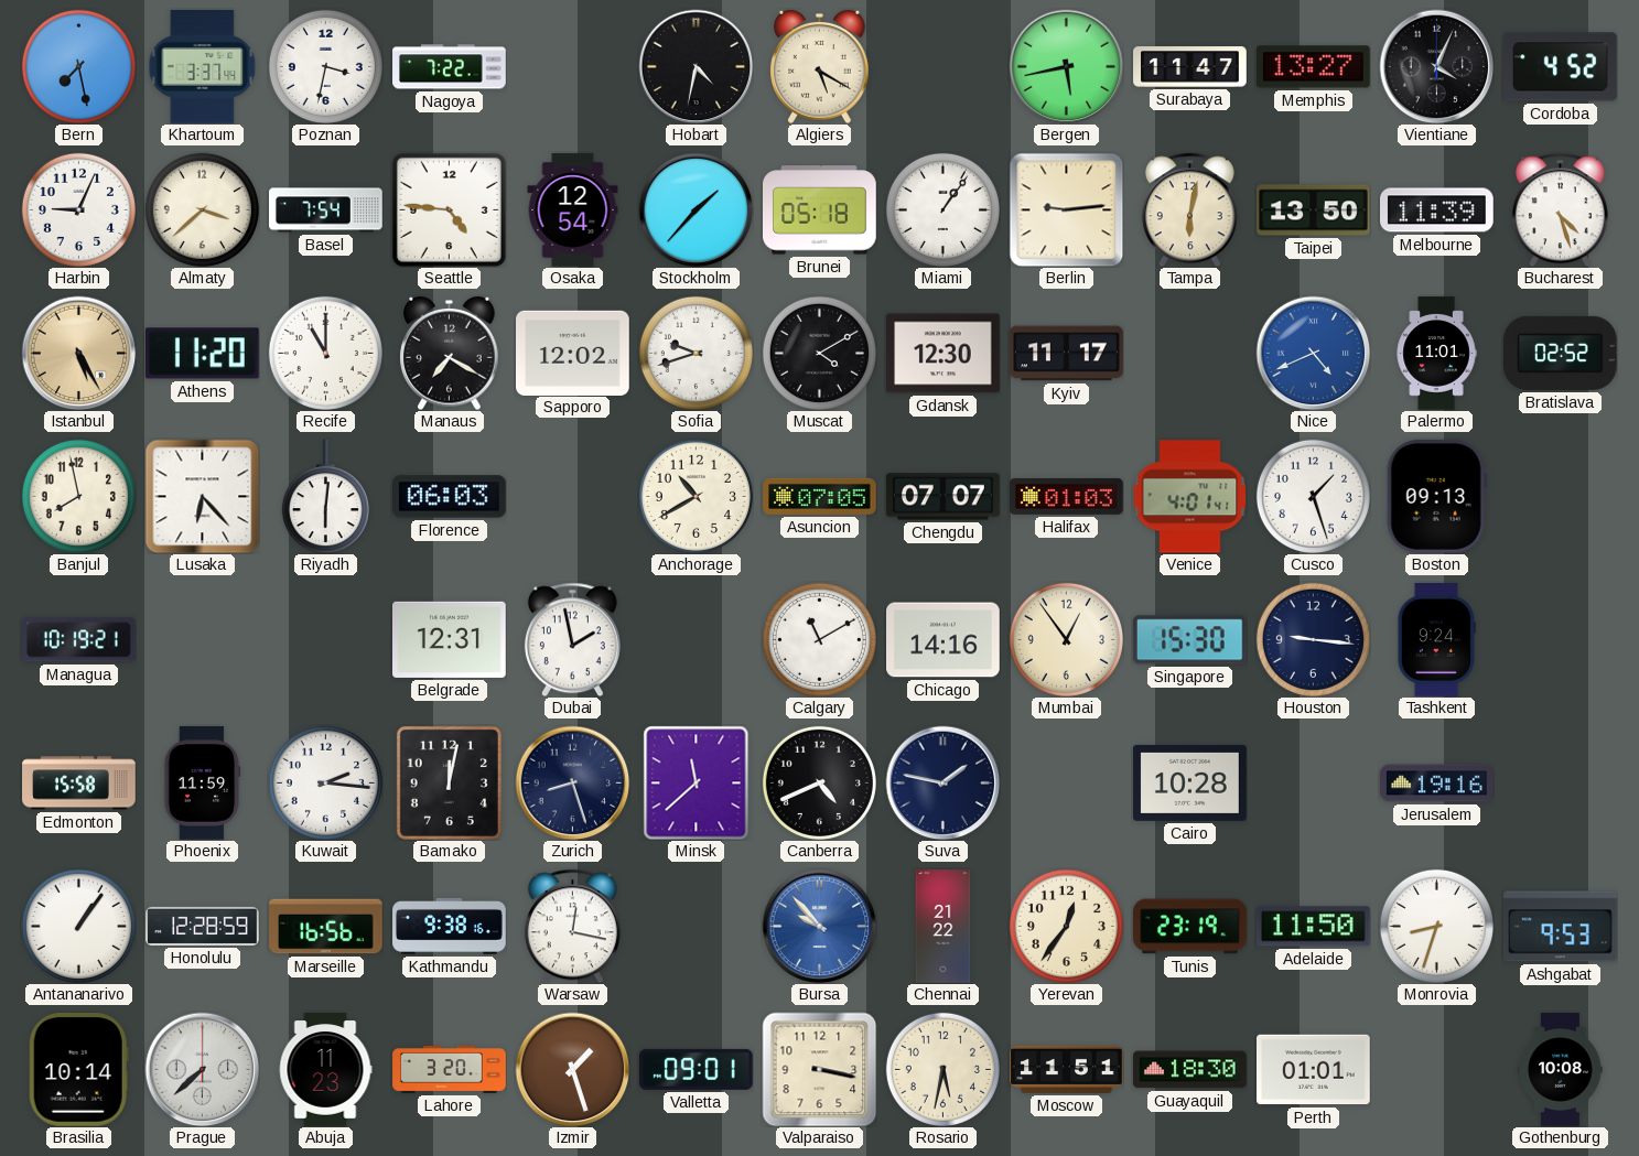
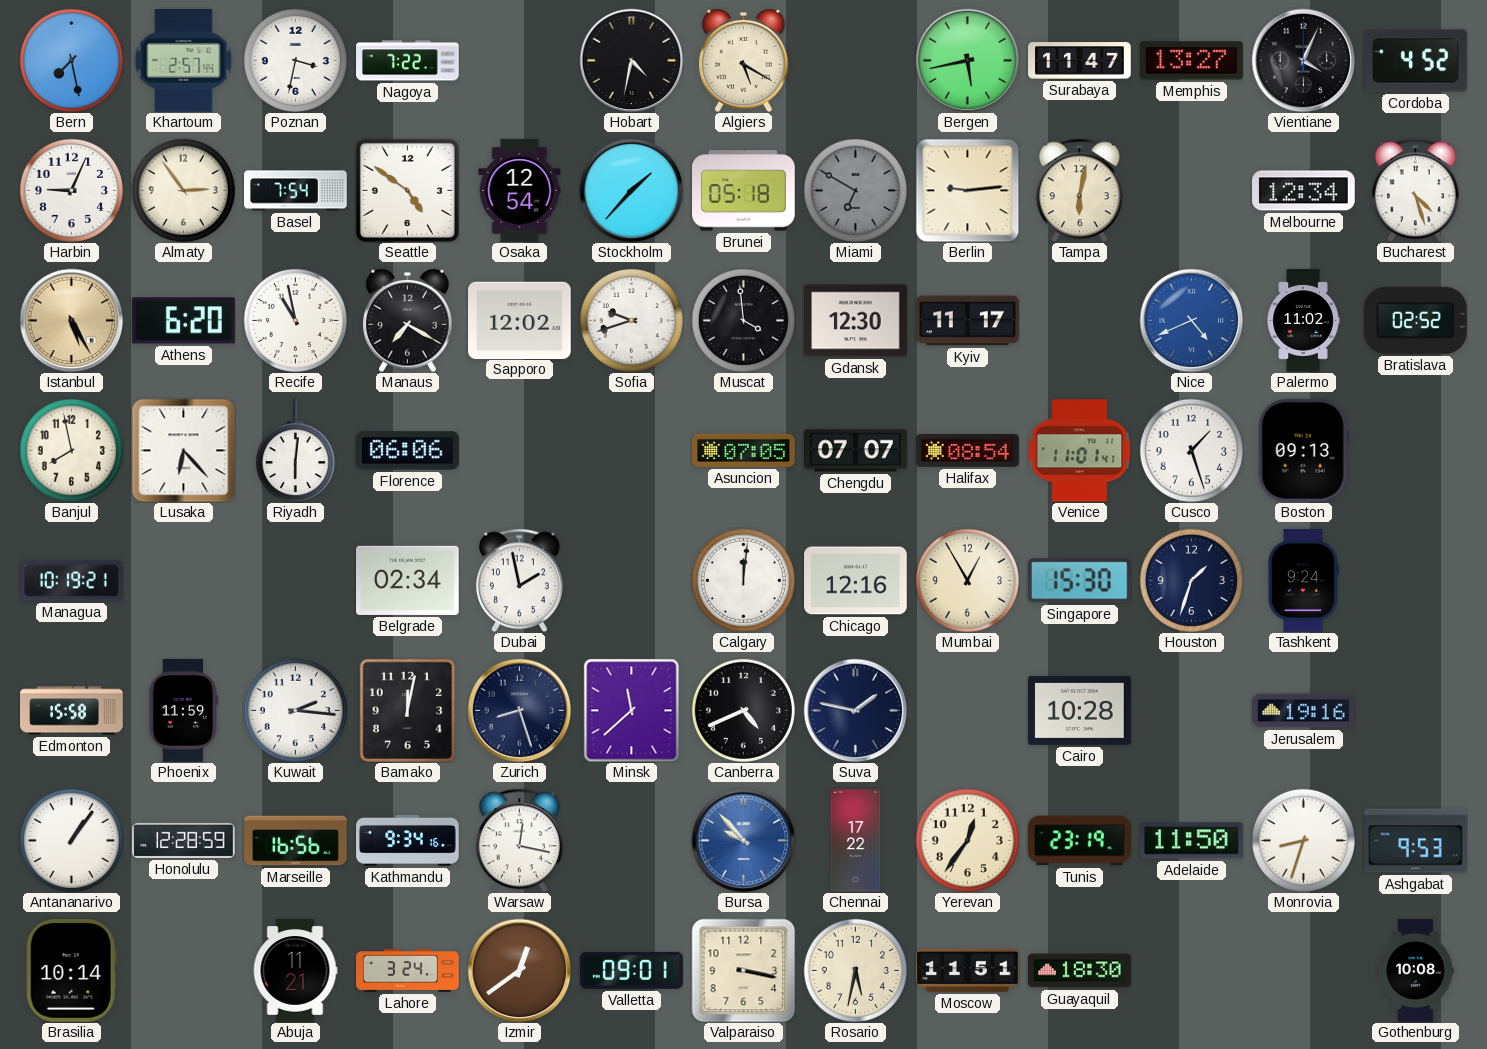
Khartoum: 3:37 -> 2:57 (184, 61)
Almaty: 3:38 -> 2:54 (183, 190)
Seattle: 4:46 -> 4:51 (407, 190)
Miami: 1:06 -> 6:50 (855, 190)
Miami dial: white -> grey (855, 190)
Taipei: 13:50 -> none (1314, 210)
Melbourne: 11:39 -> 12:34 (1304, 191)
Athens: 11:20 -> 6:20 (184, 321)
Recife: 11:00 -> 10:58 (295, 320)
Muscat: 4:10 -> 3:59 (743, 320)
Palermo: 11:01 -> 11:02 (1303, 321)
Florence: 06:03 -> 06:06 (408, 451)
Anchorage: 10:40 -> none (696, 496)
Halifax: 01:03 -> 08:54 (968, 450)
Venice: 4:01 -> 11:01 (1079, 451)
Belgrade: 12:31 -> 02:34 (408, 580)
Calgary: 11:10 -> 12:01 (743, 580)
Chicago: 14:16 -> 12:16 (856, 581)
Mumbai: 12:54 -> 12:55 (967, 580)
Houston: 9:16 -> 1:33 (1191, 580)
Kathmandu: 9:38 -> 9:34 (408, 840)
Chennai: 21:22 -> 17:22 (856, 841)
Prague: 7:38 -> none (202, 1069)
Abuja: 11:23 -> 11:21 (295, 971)
Lahore: 3:20 -> 3:24 (408, 971)
Izmir: 1:27 -> 12:39 (519, 970)
Perth: 01:01 -> none (1314, 1070)
